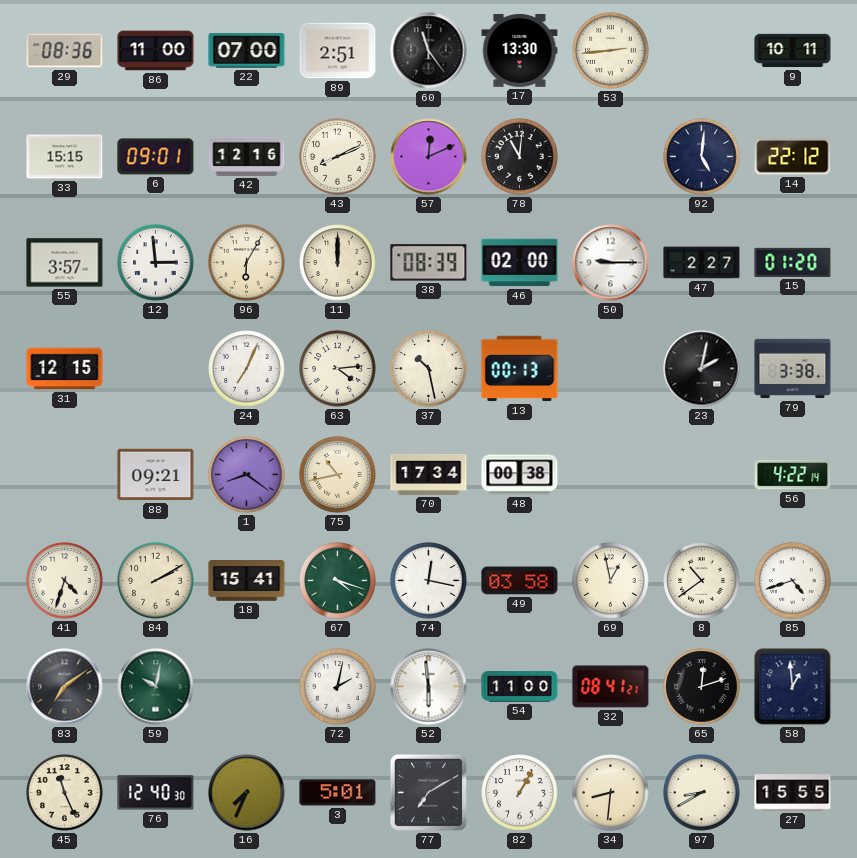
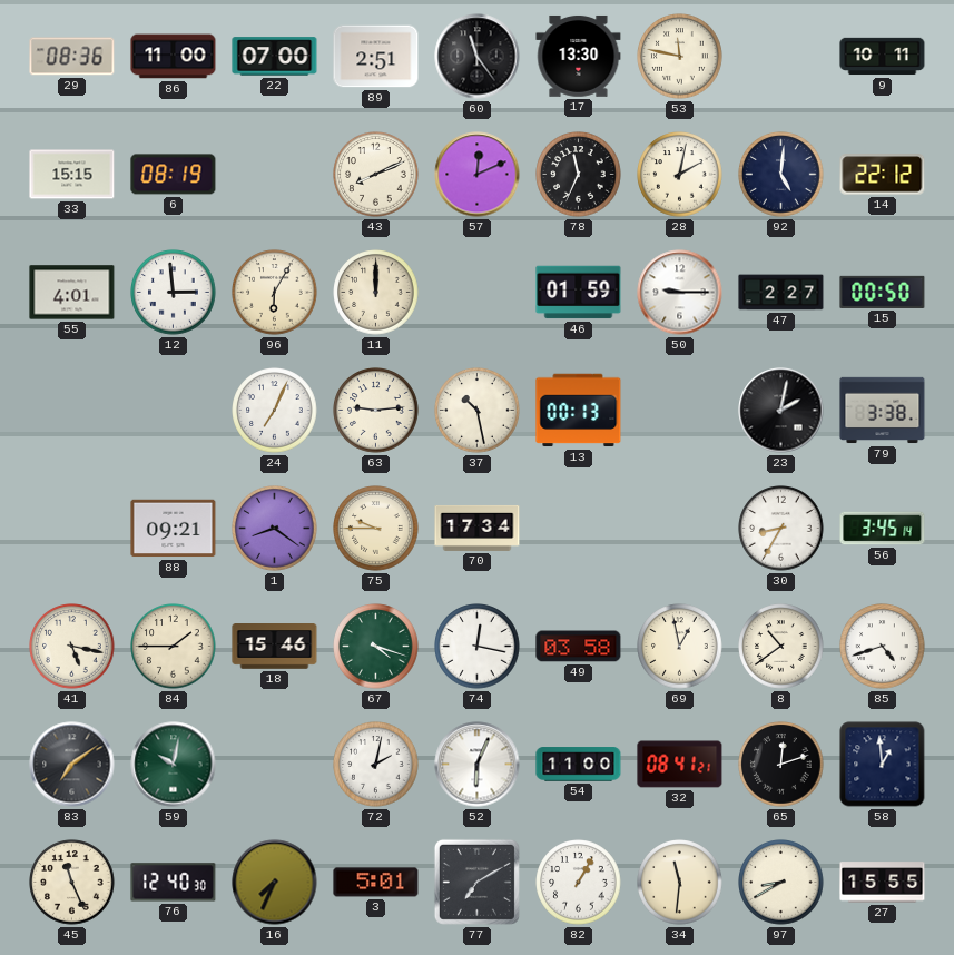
53: 2:44 -> 11:47 (680, 57)
6: 09:01 -> 08:19 (174, 175)
42: 12:16 -> none (247, 156)
78: 11:01 -> 11:34 (579, 175)
28: none -> 2:02 (680, 175)
55: 3:57 -> 4:01 (72, 293)
38: 08:39 -> none (429, 263)
46: 02:00 -> 01:59 (579, 293)
15: 01:20 -> 00:50 (883, 292)
31: 12:15 -> none (65, 369)
63: 4:14 -> 9:14 (376, 411)
75: 10:43 -> 9:45 (376, 529)
48: 00:38 -> none (520, 475)
30: none -> 8:35 (781, 529)
56: 4:22 -> 3:45 (883, 529)
41: 4:33 -> 5:17 (72, 647)
84: 2:10 -> 1:45 (174, 647)
18: 15:41 -> 15:46 (275, 647)
52: 5:59 -> 6:04 (478, 765)
34: 8:31 -> 11:31 (680, 883)
